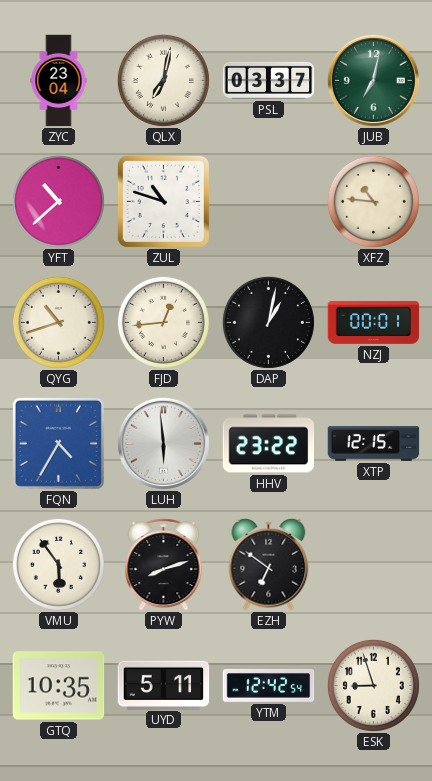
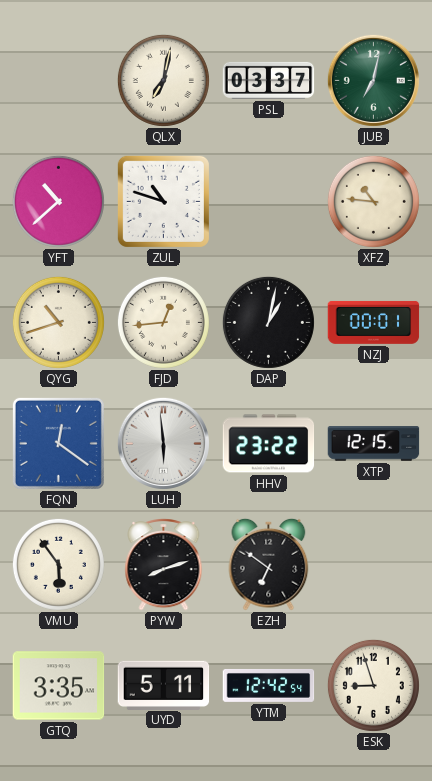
ZYC: 23:04 -> none (59, 81)
FQN: 4:35 -> 12:21 (58, 443)
GTQ: 10:35 -> 3:35 (59, 686)
